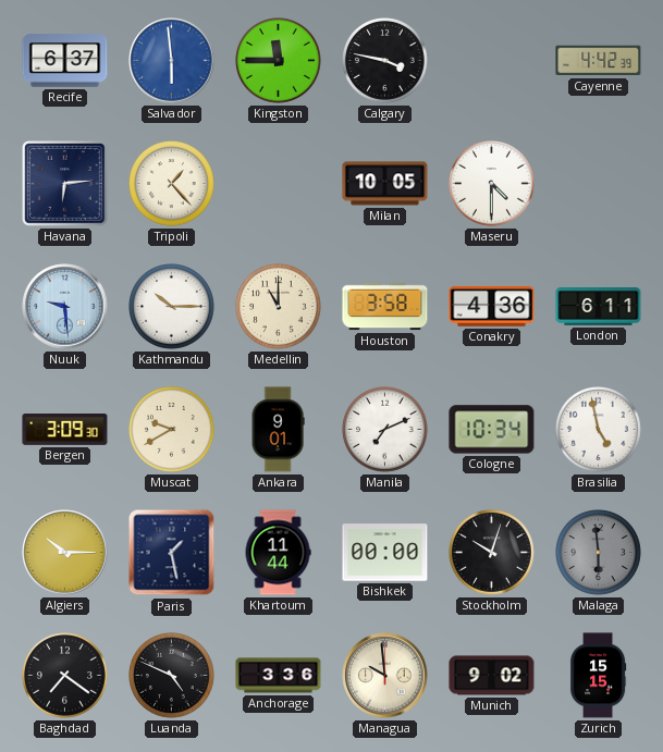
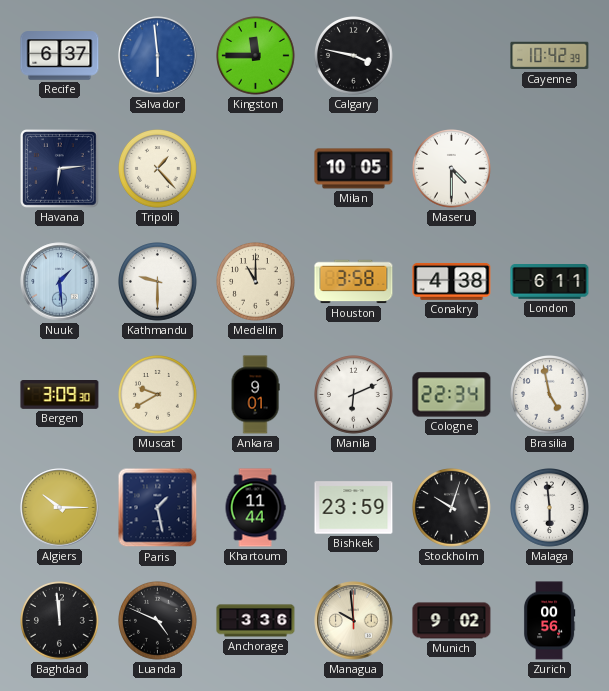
Cayenne: 4:42 -> 10:42 (550, 56)
Nuuk: 9:29 -> 1:29 (60, 282)
Kathmandu: 10:15 -> 9:30 (158, 282)
Conakry: 4:36 -> 4:38 (452, 281)
Manila: 7:11 -> 6:11 (354, 395)
Cologne: 10:34 -> 22:34 (452, 395)
Bishkek: 00:00 -> 23:59 (354, 508)
Malaga dial: grey -> white (550, 508)
Baghdad: 7:21 -> 11:59 (60, 621)
Zurich: 15:15 -> 00:56 (549, 621)
